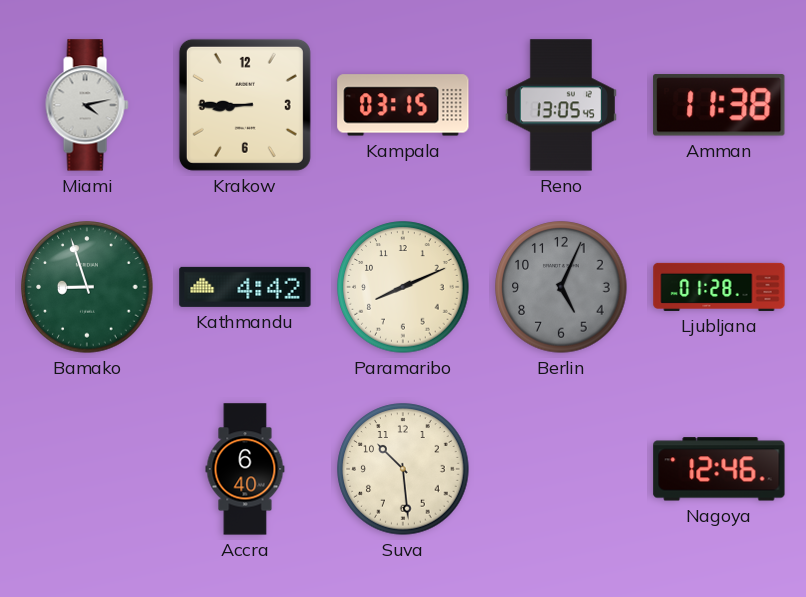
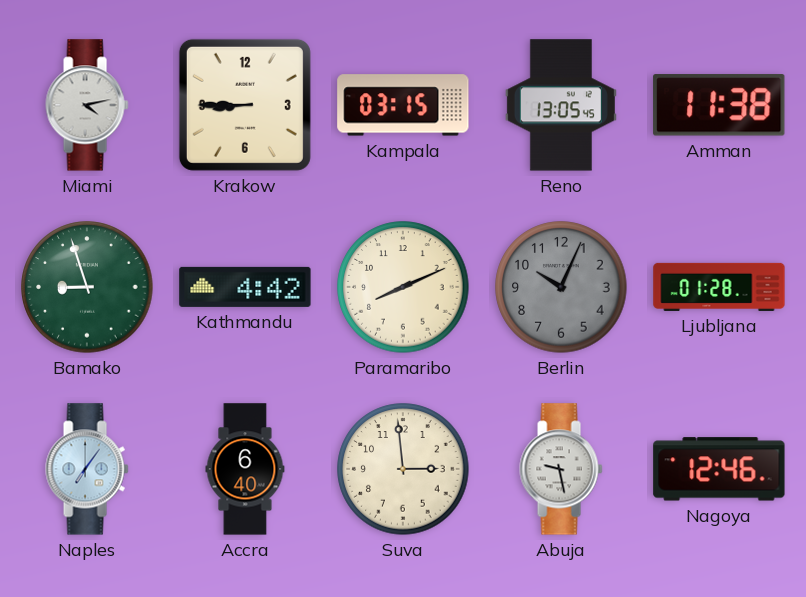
Berlin: 5:04 -> 10:04 (561, 287)
Naples: none -> 7:06 (87, 469)
Suva: 10:29 -> 2:59 (403, 469)
Abuja: none -> 9:28 (561, 469)
